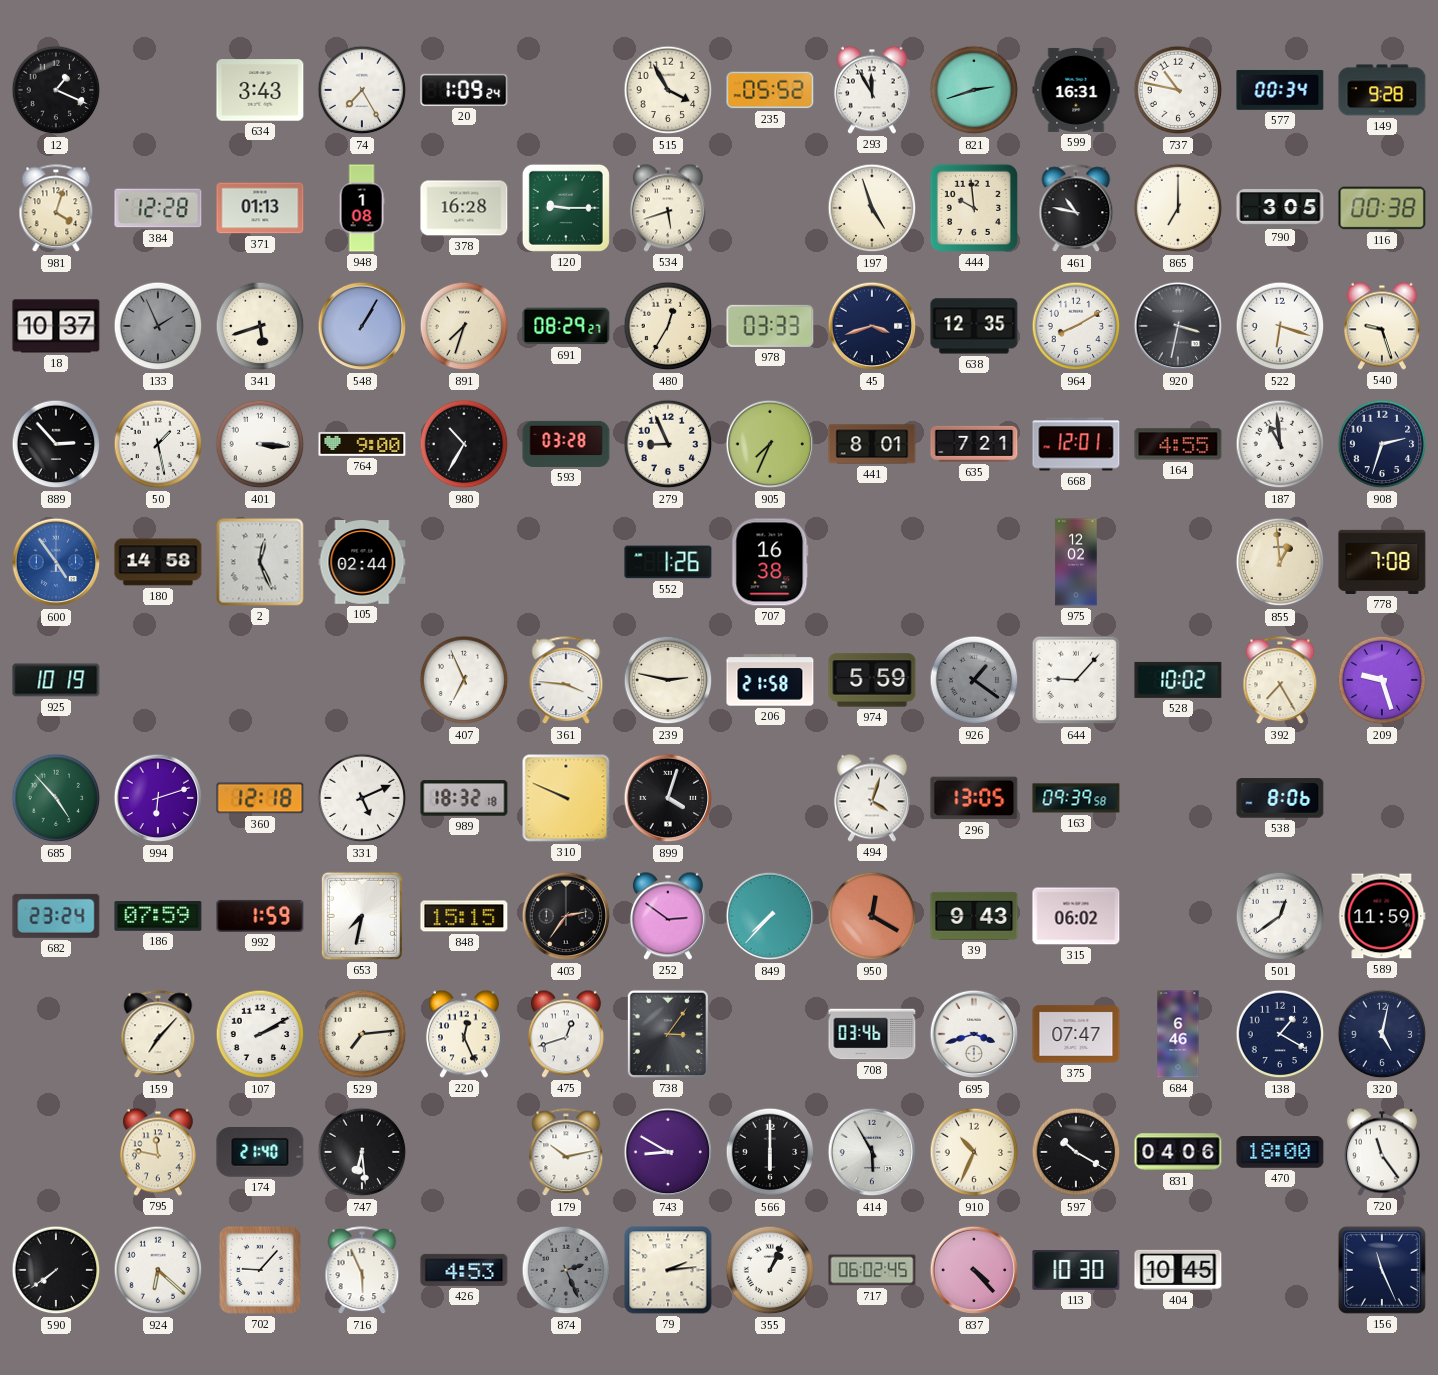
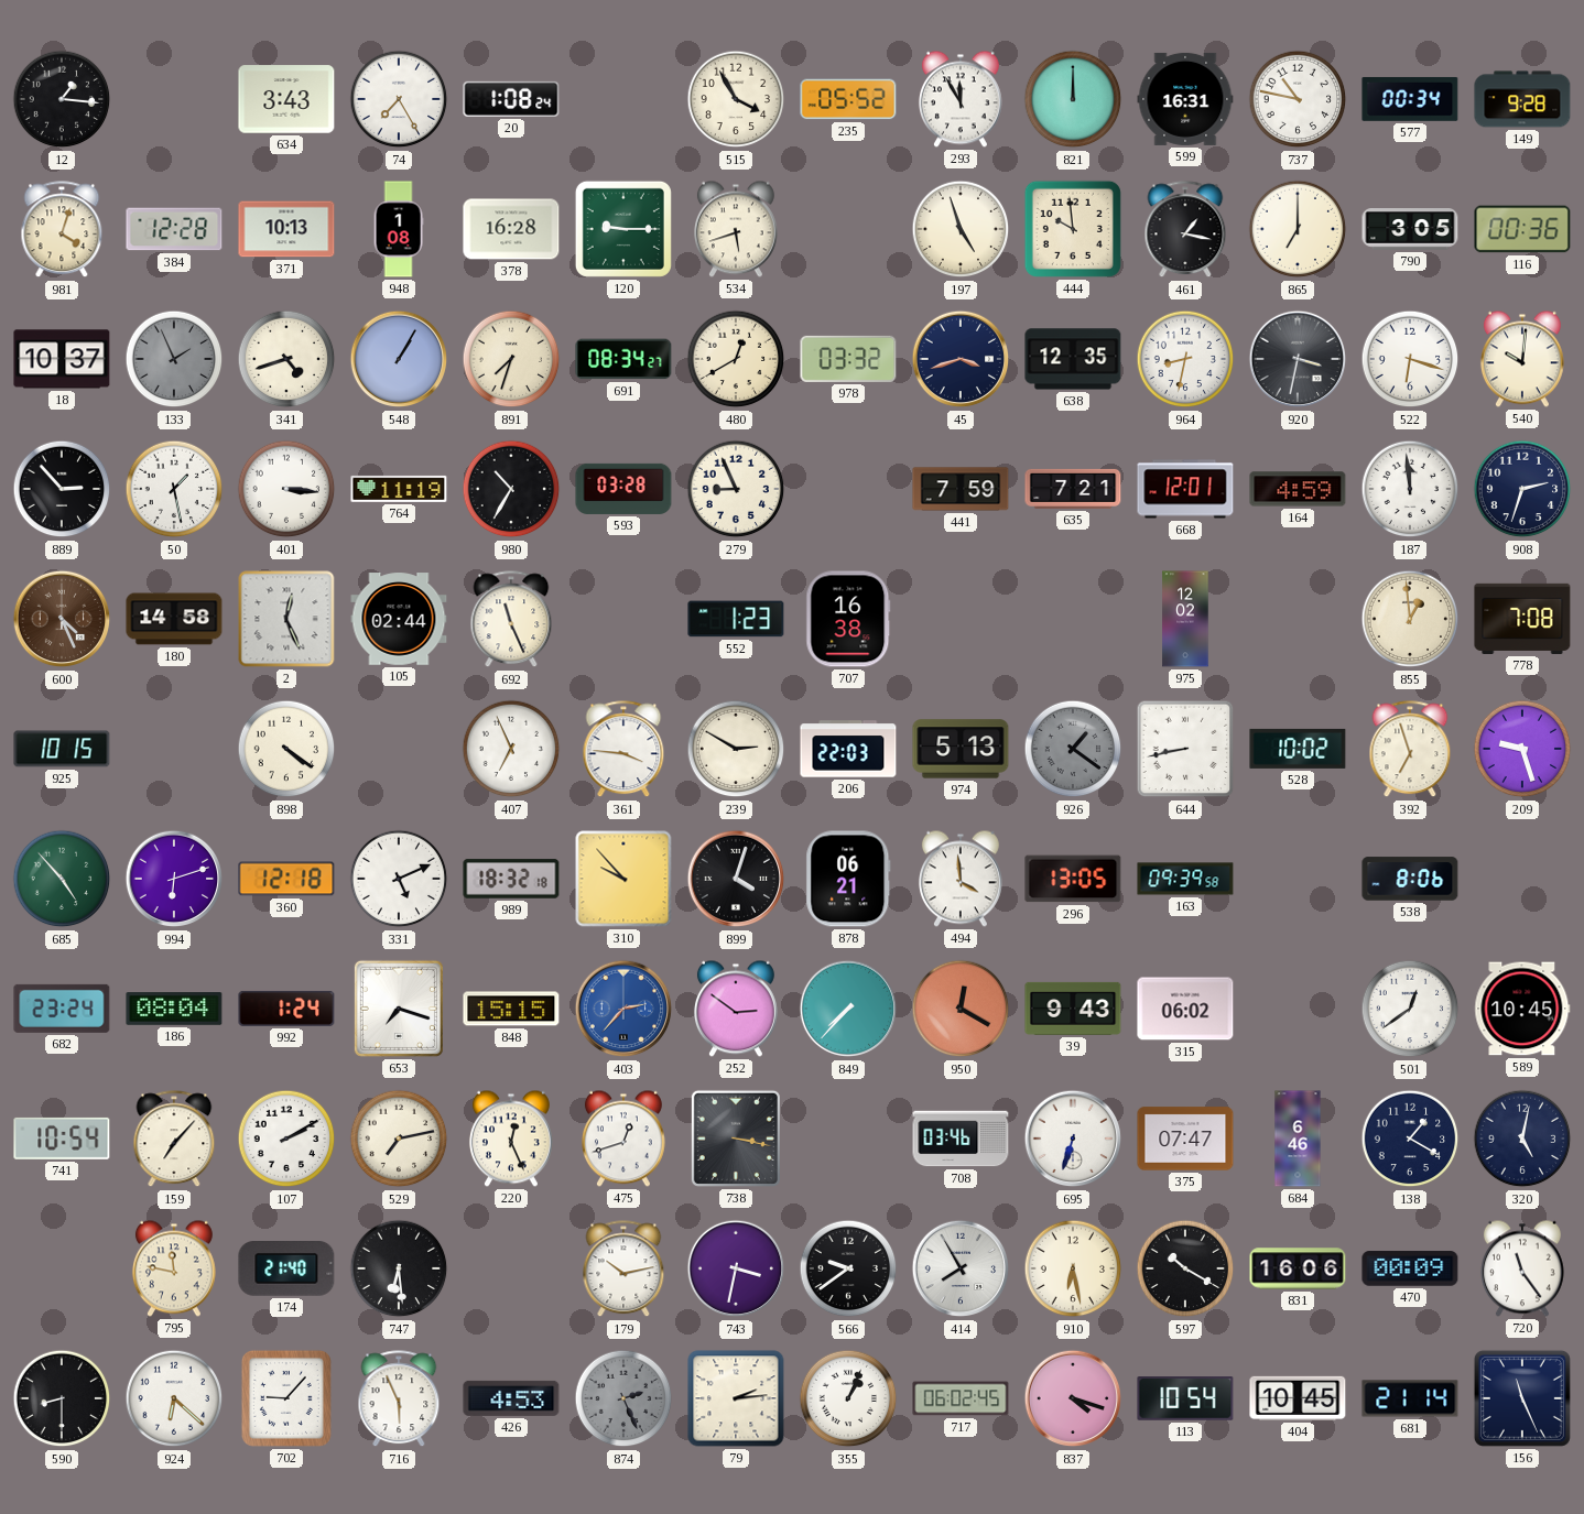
12: 1:19 -> 1:16 (62, 99)
20: 1:09 -> 1:08 (511, 99)
821: 2:42 -> 12:00 (1073, 99)
371: 01:13 -> 10:13 (286, 229)
461: 10:47 -> 1:17 (1185, 230)
116: 00:38 -> 00:36 (1522, 229)
341: 5:42 -> 4:42 (286, 359)
691: 08:29 -> 08:34 (623, 359)
480: 12:35 -> 12:40 (736, 359)
978: 03:33 -> 03:32 (848, 359)
964: 8:10 -> 8:32 (1185, 359)
540: 9:27 -> 10:01 (1522, 359)
764: 9:00 -> 11:19 (399, 489)
905: 7:34 -> none (770, 444)
441: 8:01 -> 7:59 (961, 489)
164: 4:55 -> 4:59 (1298, 489)
187: 10:59 -> 11:59 (1410, 489)
600: 4:54 -> 4:26 (62, 619)
600 dial: blue -> brown (62, 619)
692: none -> 11:26 (511, 620)
552: 1:26 -> 1:23 (736, 619)
925: 10:19 -> 10:15 (62, 749)
898: none -> 4:21 (286, 749)
239: 2:47 -> 2:50 (736, 749)
206: 21:58 -> 22:03 (848, 749)
974: 5:59 -> 5:13 (961, 749)
644: 9:07 -> 8:43 (1185, 749)
392: 7:25 -> 6:57 (1410, 750)
310: 9:49 -> 9:53 (623, 879)
878: none -> 06:21 (848, 879)
494: 4:03 -> 3:59 (961, 879)
186: 07:59 -> 08:04 (174, 1010)
992: 1:59 -> 1:24 (286, 1009)
653: 7:32 -> 7:18 (399, 1009)
403: 2:36 -> 2:37 (623, 1009)
403 dial: black -> blue (623, 1009)
589: 11:59 -> 10:45 (1522, 1009)
741: none -> 10:54 (62, 1139)
529: 7:14 -> 7:13 (399, 1139)
738: 3:06 -> 3:17 (736, 1139)
695: 3:42 -> 6:33 (1073, 1139)
743: 8:50 -> 3:32 (736, 1268)
566: 6:00 -> 9:39 (848, 1268)
414: 5:55 -> 7:55 (961, 1268)
910: 10:34 -> 6:28 (1073, 1268)
831: 04:06 -> 16:06 (1298, 1268)
470: 18:00 -> 00:09 (1410, 1268)
590: 7:39 -> 8:30 (62, 1398)
837: 4:23 -> 4:18 (1073, 1398)
113: 10:30 -> 10:54 (1185, 1398)
681: none -> 21:14 (1410, 1398)
